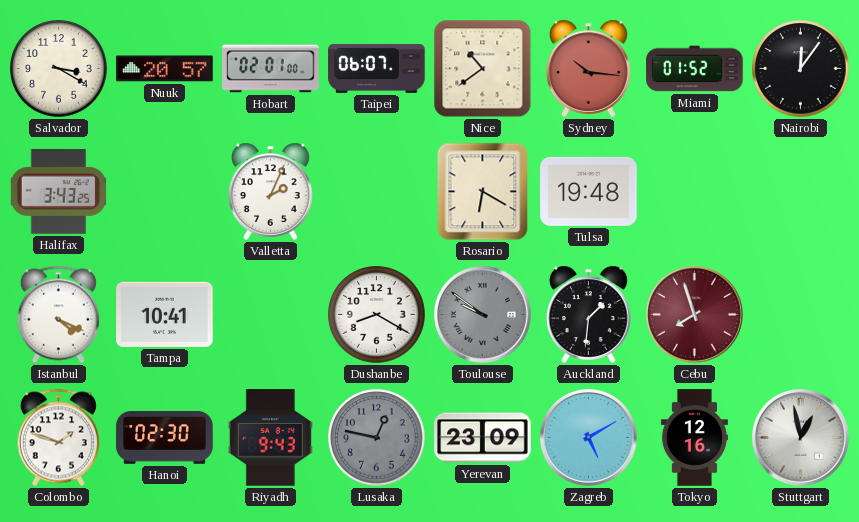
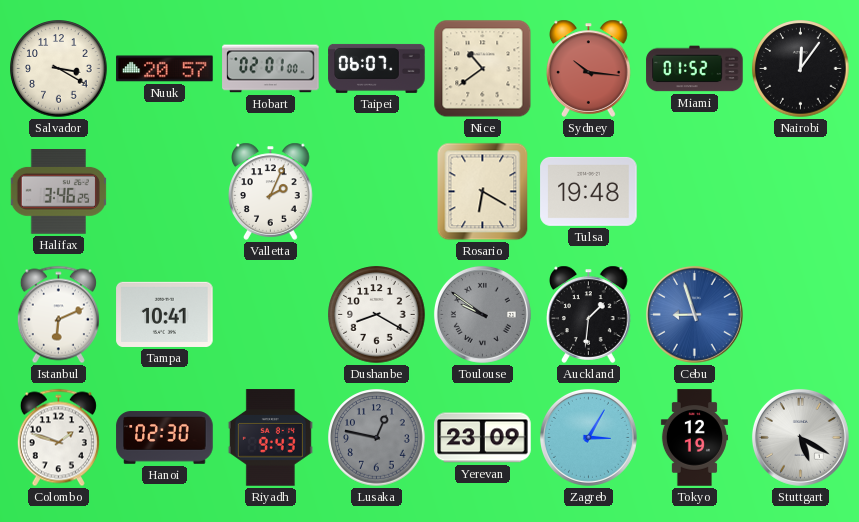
Halifax: 3:43 -> 3:46 (58, 192)
Istanbul: 4:19 -> 6:11 (58, 315)
Cebu: 7:57 -> 8:57 (694, 314)
Cebu dial: burgundy -> blue (694, 314)
Zagreb: 5:10 -> 3:05 (588, 437)
Tokyo: 12:16 -> 12:19 (694, 438)
Stuttgart: 12:58 -> 5:20 (800, 437)
